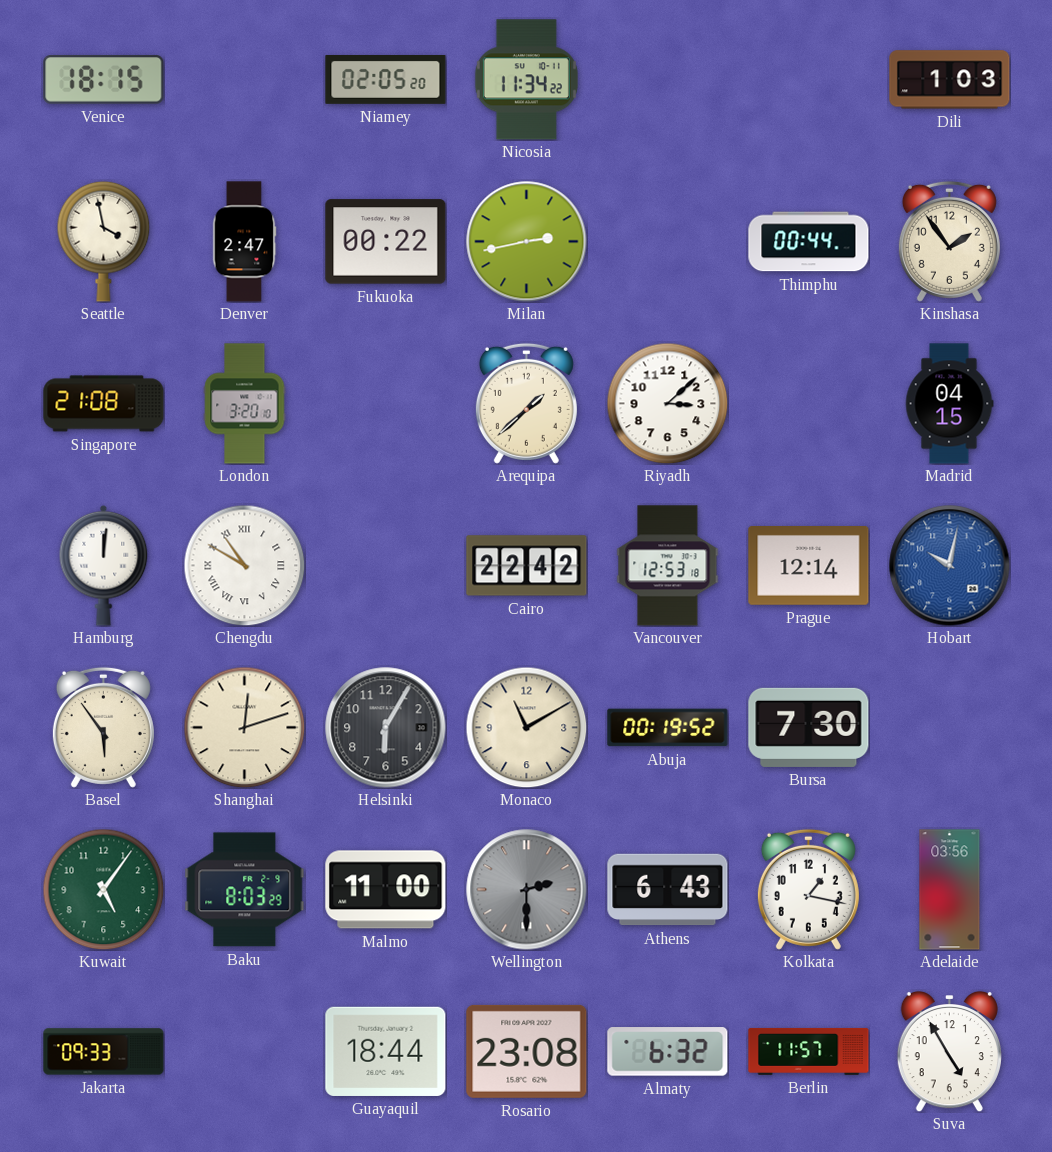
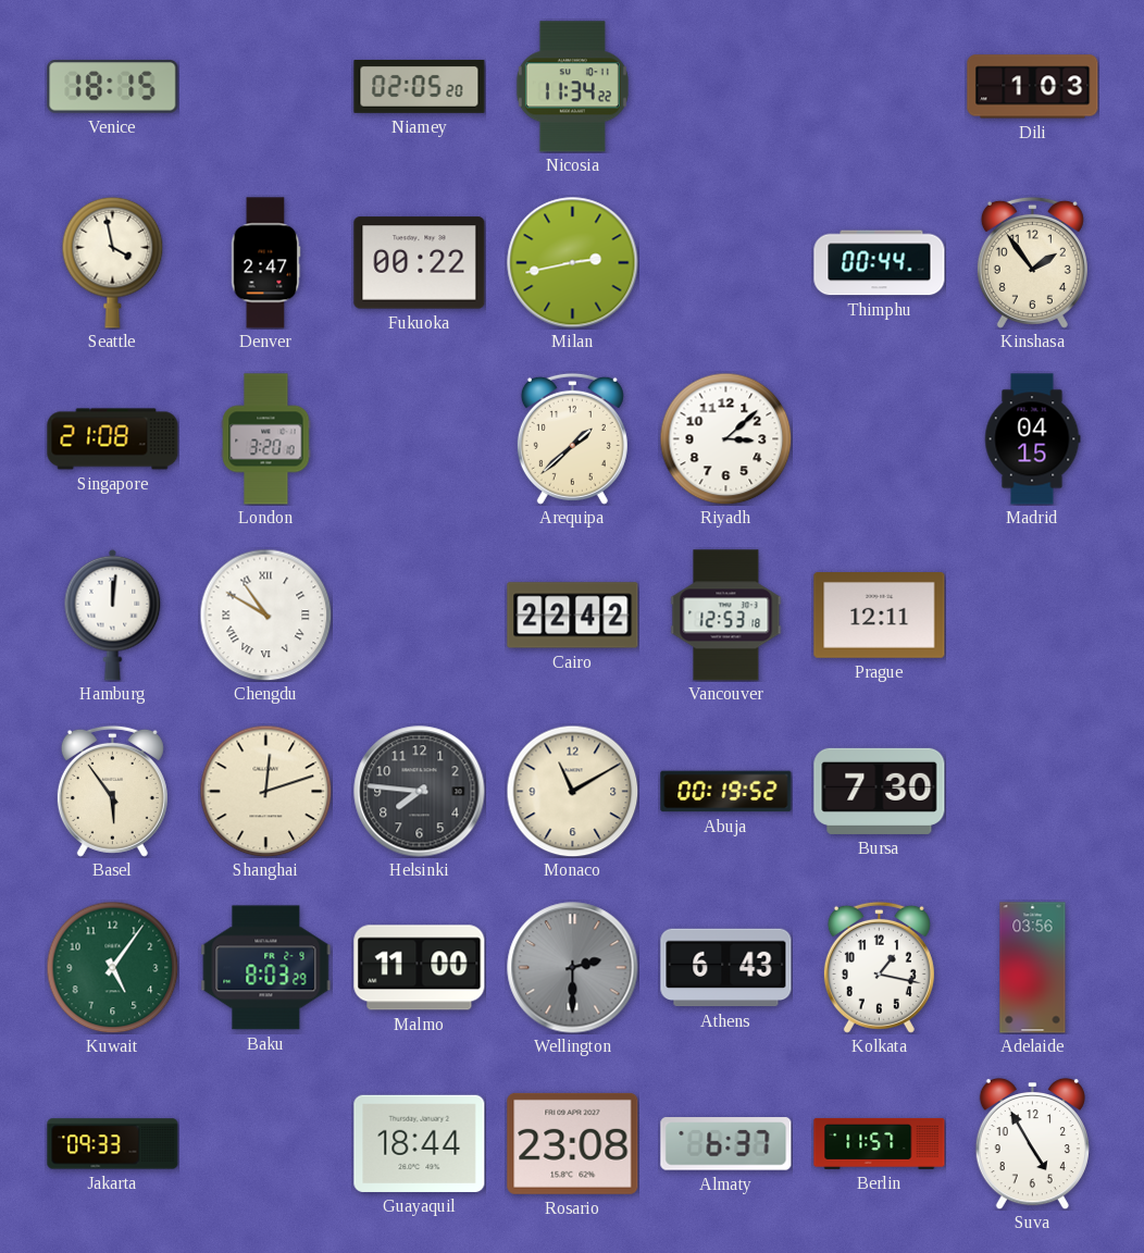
Prague: 12:14 -> 12:11 (880, 616)
Hobart: 10:02 -> none (950, 566)
Helsinki: 6:05 -> 7:46 (420, 792)
Almaty: 6:32 -> 6:37 (726, 1144)
